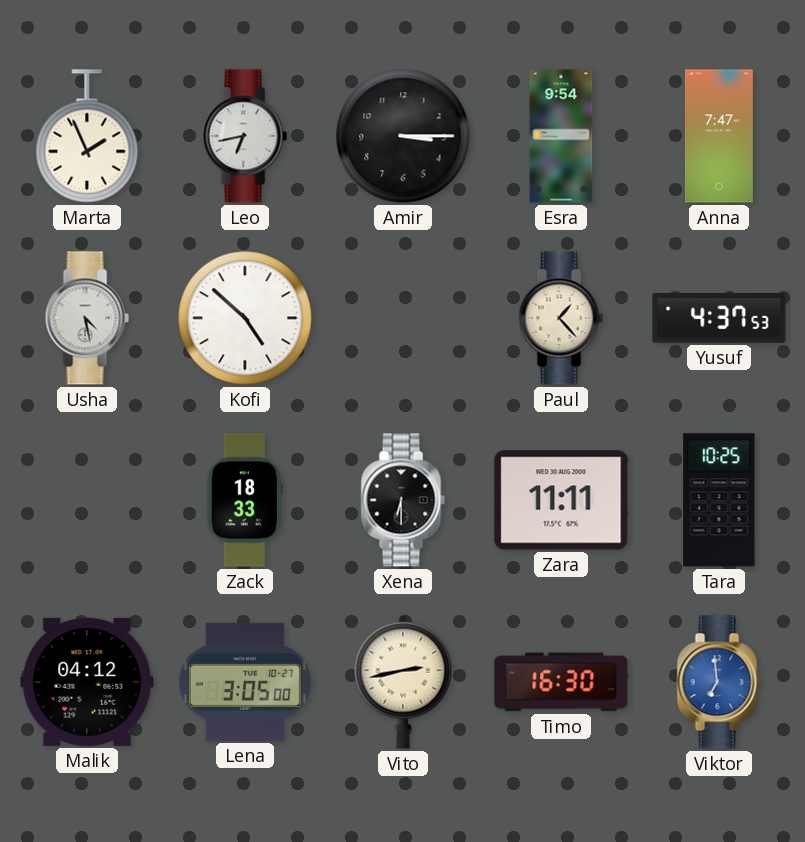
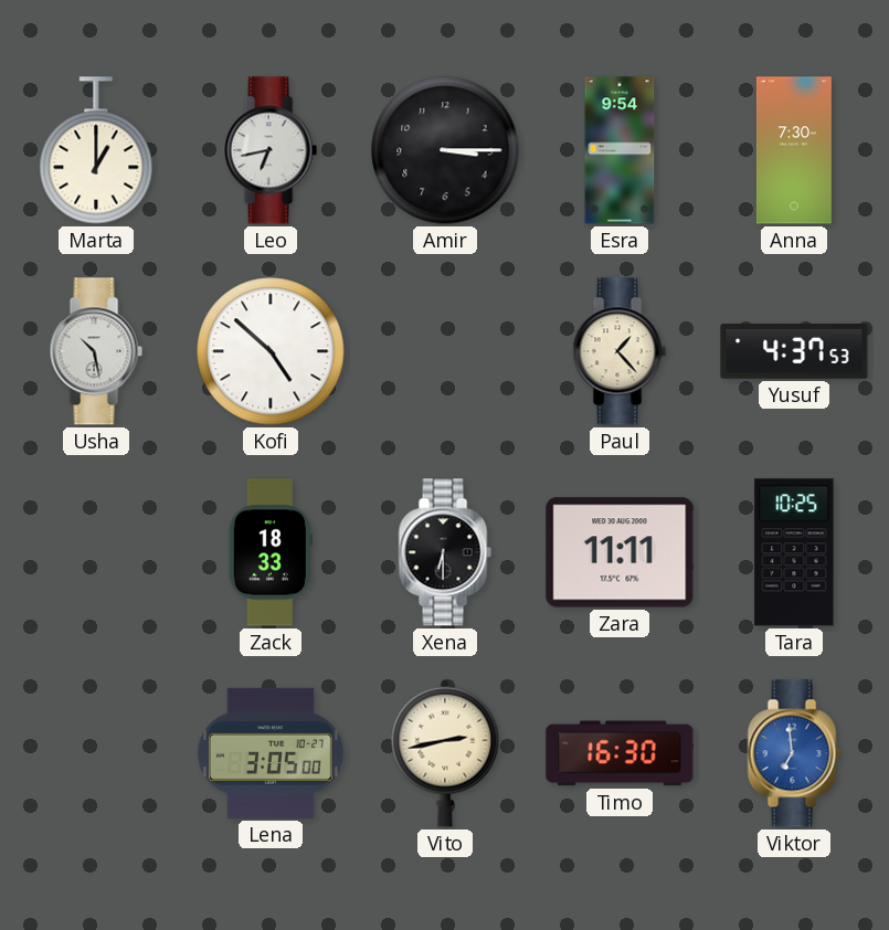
Marta: 1:56 -> 1:00 (96, 150)
Anna: 7:47 -> 7:30 (794, 150)
Usha: 4:28 -> 10:28 (96, 351)
Malik: 04:12 -> none (87, 682)
